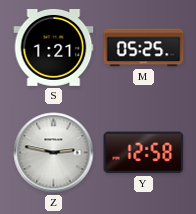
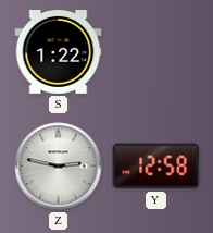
S: 1:21 -> 1:22 (59, 52)
M: 05:25 -> none (144, 48)
